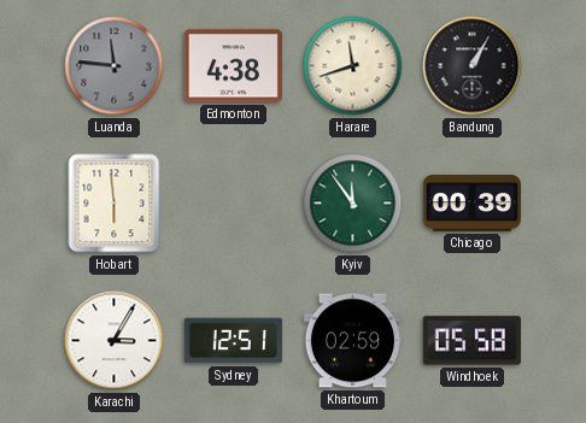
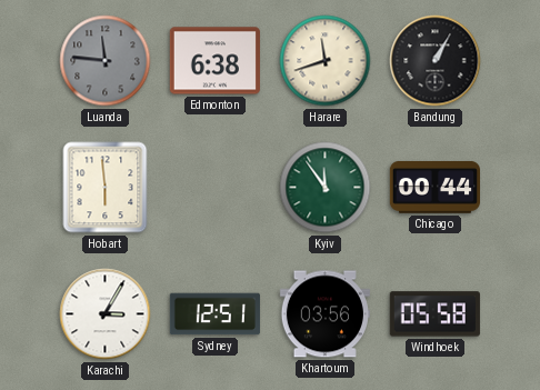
Edmonton: 4:38 -> 6:38 (214, 61)
Chicago: 00:39 -> 00:44 (434, 188)
Khartoum: 02:59 -> 03:56 (324, 314)
